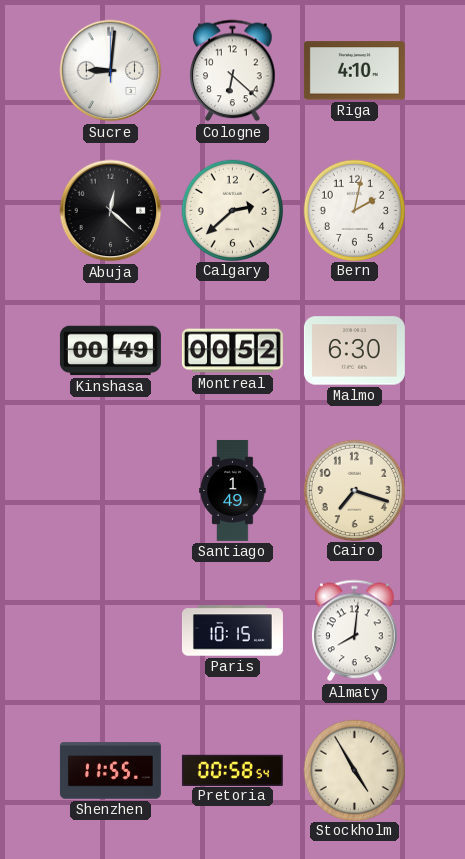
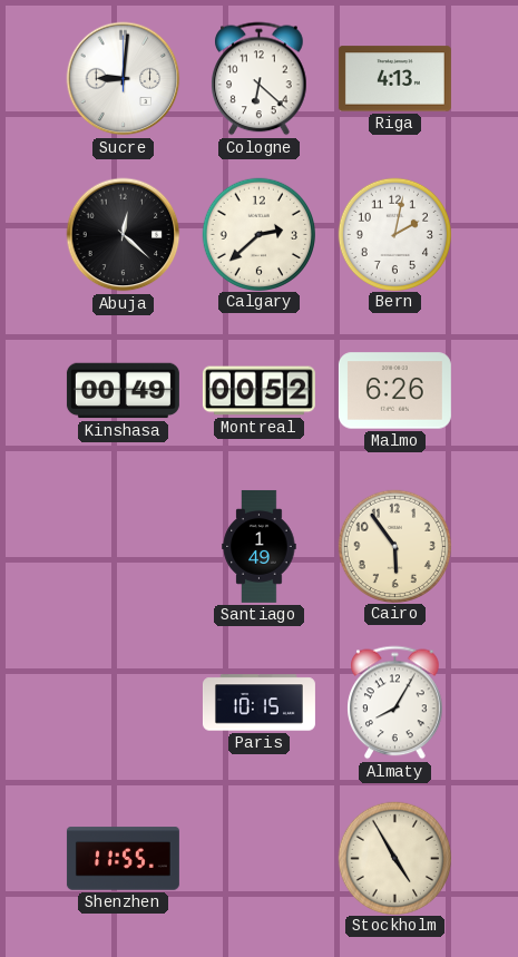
Riga: 4:10 -> 4:13 (394, 79)
Malmo: 6:30 -> 6:26 (394, 391)
Cairo: 7:18 -> 5:54 (394, 546)
Almaty: 8:01 -> 8:05 (395, 703)
Pretoria: 00:58 -> none (232, 770)
